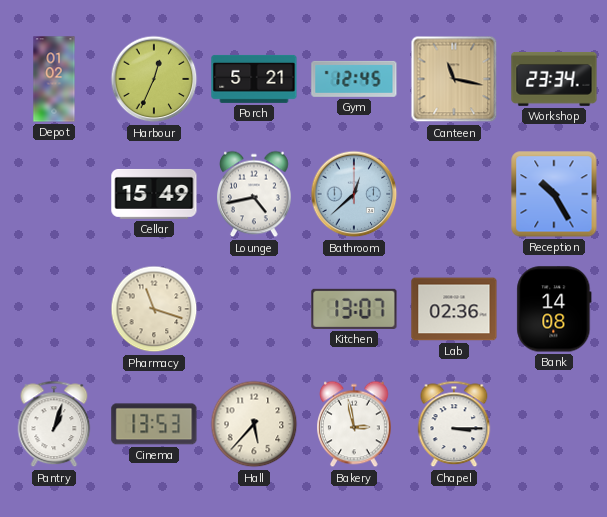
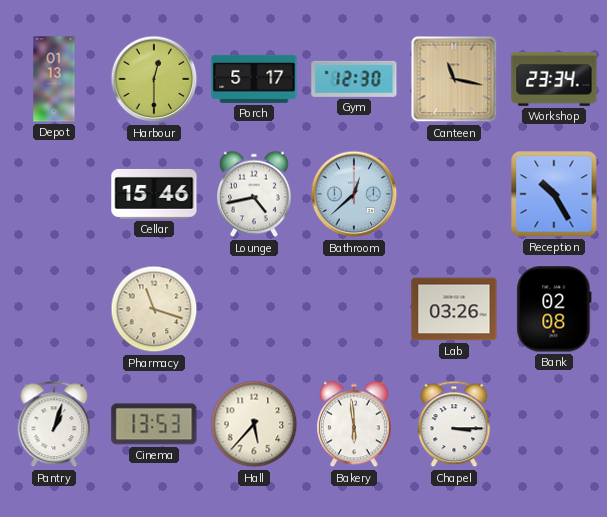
Depot: 01:02 -> 01:13 (54, 79)
Harbour: 12:34 -> 12:30 (154, 79)
Porch: 5:21 -> 5:17 (254, 79)
Gym: 12:45 -> 12:30 (354, 79)
Cellar: 15:49 -> 15:46 (154, 194)
Kitchen: 13:07 -> none (354, 309)
Lab: 02:36 -> 03:26 (454, 309)
Bank: 14:08 -> 02:08 (554, 309)
Bakery: 2:58 -> 5:59 (355, 424)
